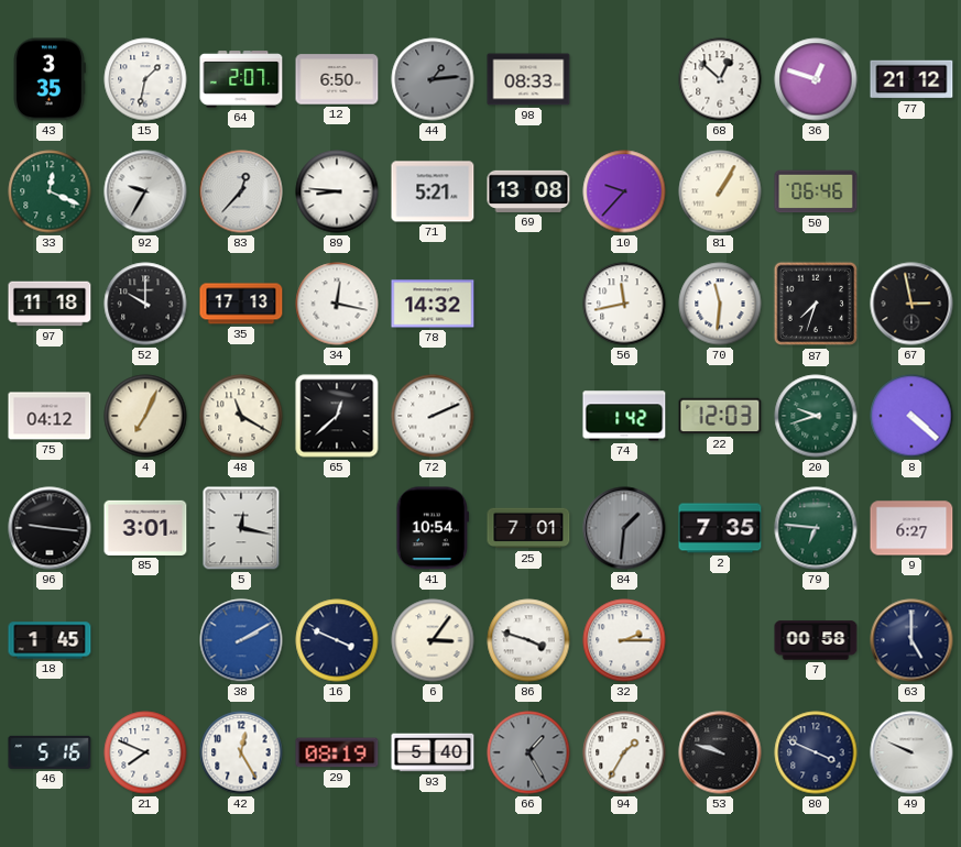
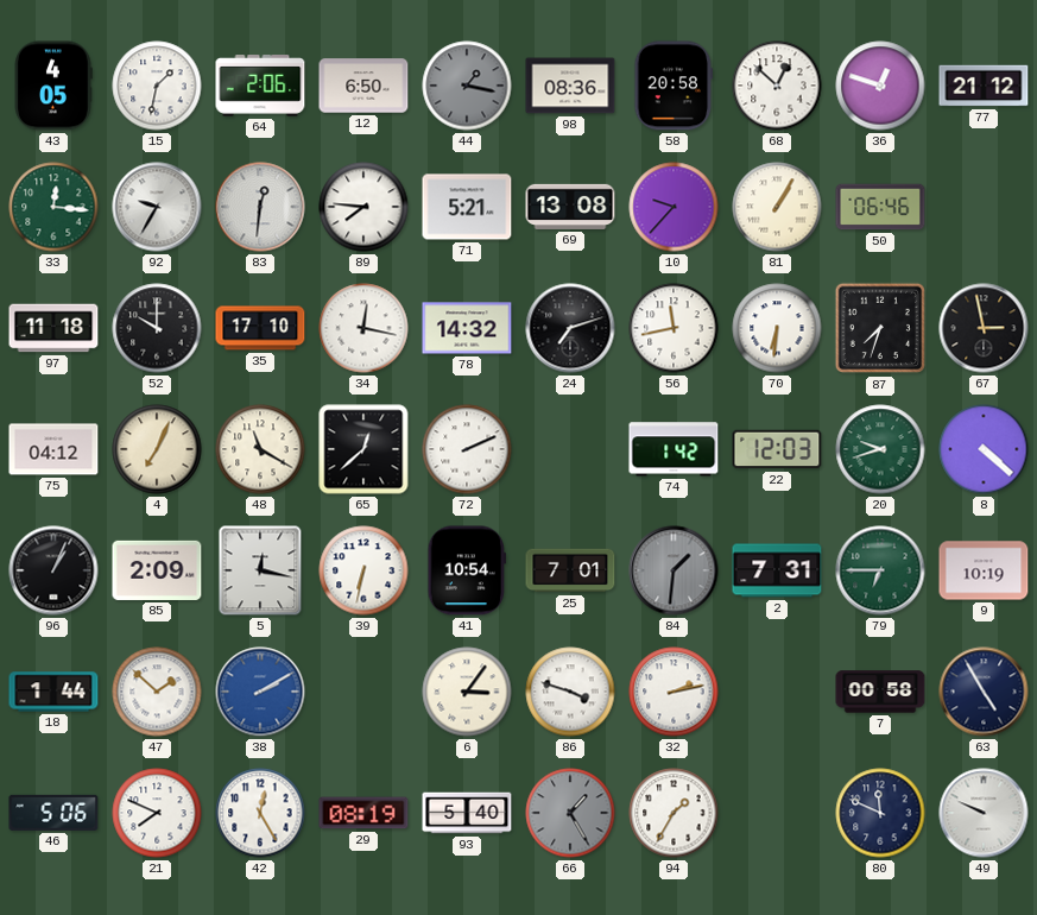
43: 3:35 -> 4:05 (53, 86)
64: 2:07 -> 2:06 (260, 86)
44: 1:14 -> 1:17 (467, 86)
98: 08:33 -> 08:36 (570, 86)
58: none -> 20:58 (674, 86)
33: 12:19 -> 12:16 (53, 207)
83: 12:37 -> 12:31 (260, 207)
89: 8:46 -> 7:46 (363, 207)
35: 17:13 -> 17:10 (260, 328)
24: none -> 7:12 (570, 328)
70: 11:31 -> 6:31 (777, 328)
96: 9:16 -> 1:04 (53, 570)
85: 3:01 -> 2:09 (157, 570)
39: none -> 6:32 (363, 570)
2: 7:35 -> 7:31 (777, 570)
79: 6:46 -> 6:45 (880, 570)
9: 6:27 -> 10:19 (984, 570)
18: 1:45 -> 1:44 (53, 692)
47: none -> 1:52 (157, 692)
16: 3:49 -> none (337, 640)
32: 2:15 -> 2:13 (674, 692)
63: 5:00 -> 4:55 (984, 692)
46: 5:16 -> 5:06 (53, 813)
53: 9:48 -> none (720, 752)
80: 3:49 -> 11:49 (880, 813)
